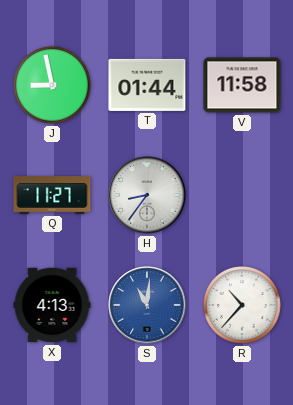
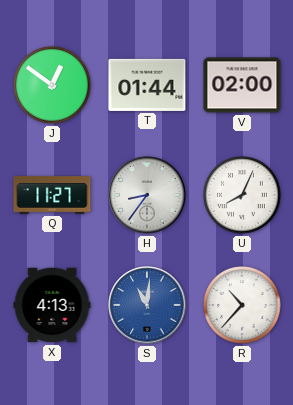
J: 8:58 -> 12:51 (52, 85)
V: 11:58 -> 02:00 (242, 85)
U: none -> 8:04 (242, 195)
